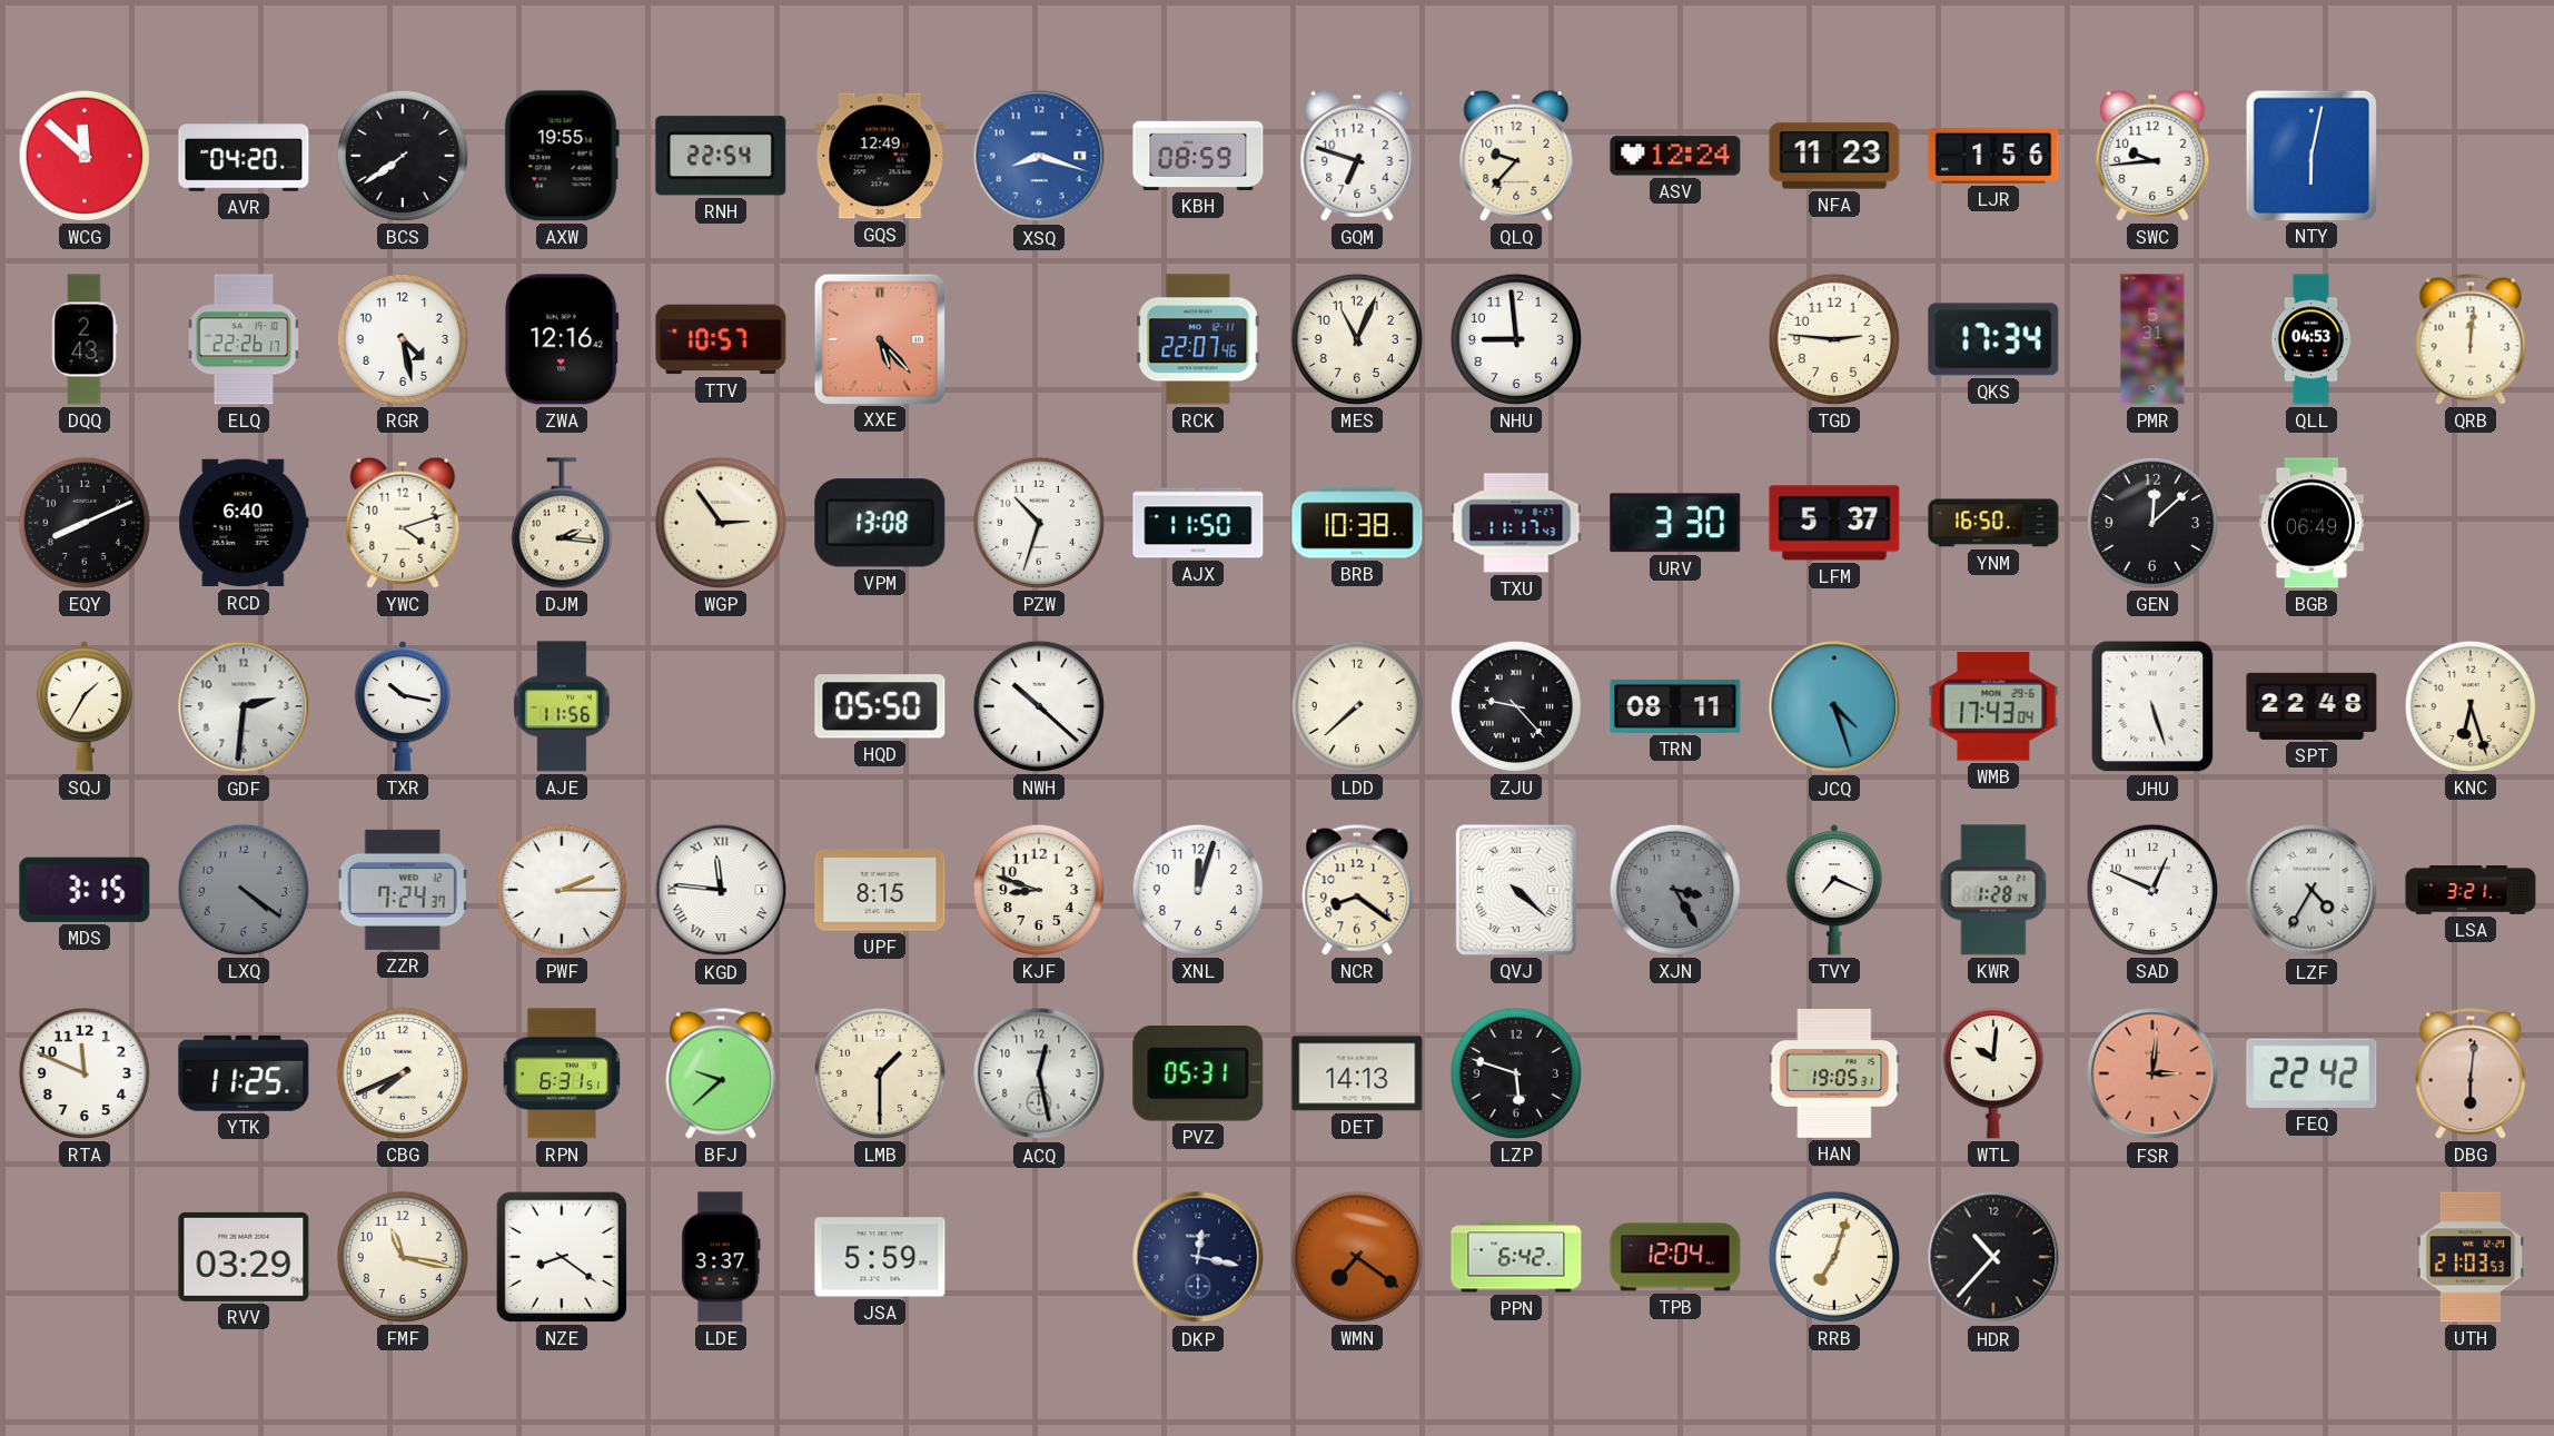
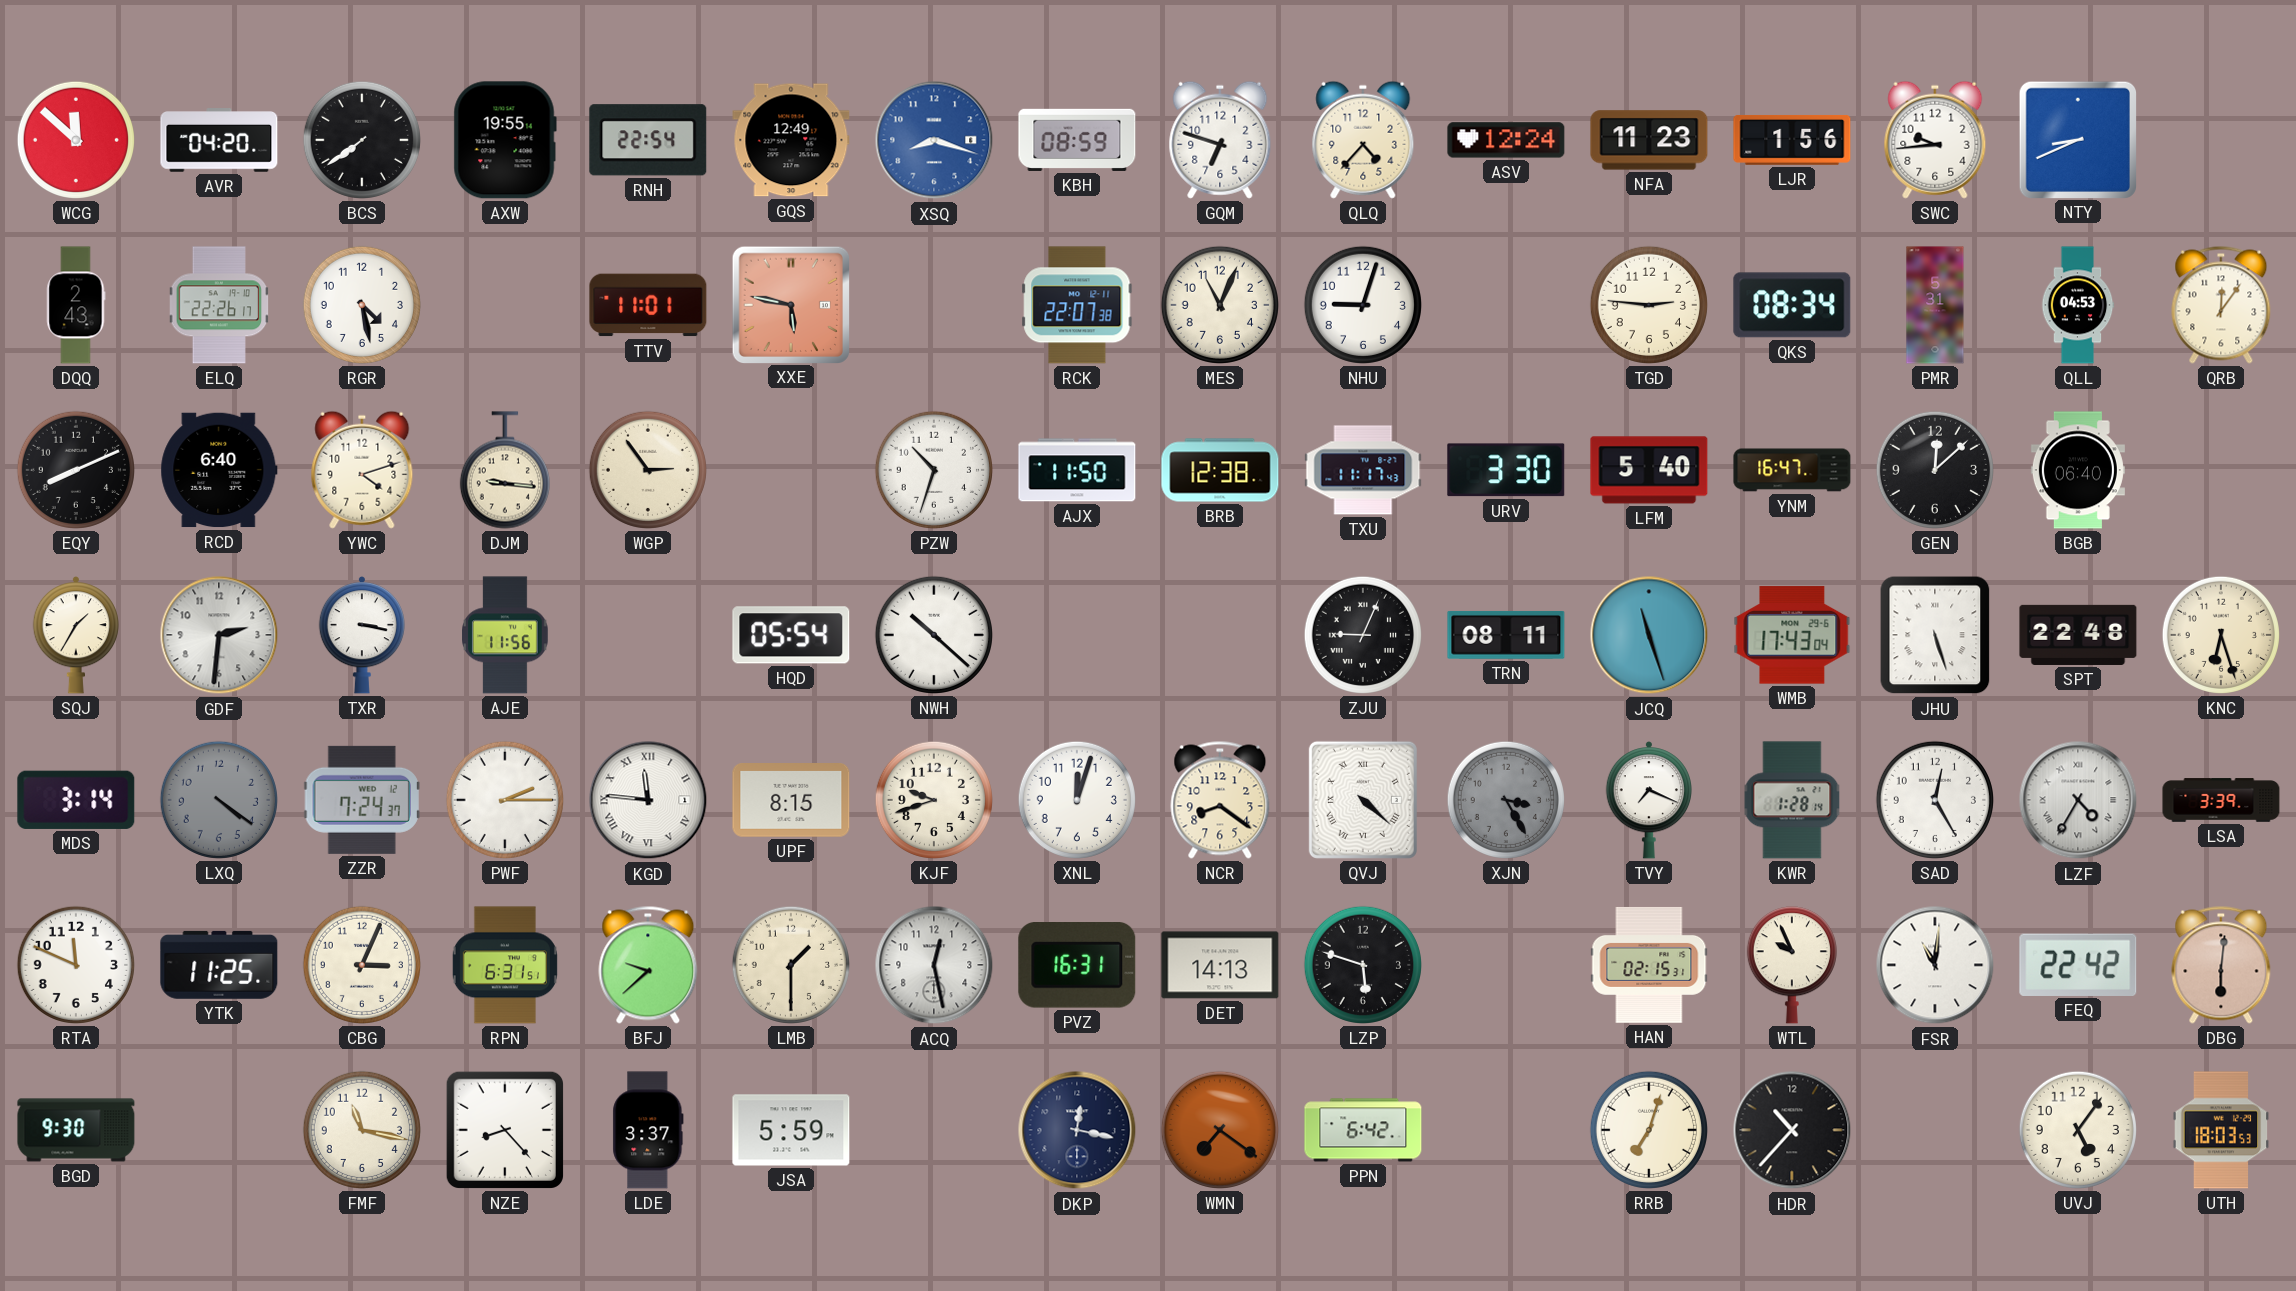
QLQ: 9:37 -> 4:37 (1363, 140)
NTY: 6:02 -> 8:41 (2077, 139)
ZWA: 12:16 -> none (562, 339)
TTV: 10:57 -> 11:01 (648, 305)
XXE: 5:23 -> 5:47 (790, 304)
RCK: 22:07:46 -> 22:07:38 (1077, 305)
NHU: 8:59 -> 9:03 (1363, 305)
QKS: 17:34 -> 08:34 (1792, 305)
QRB: 12:01 -> 12:06 (2221, 305)
DJM: 2:16 -> 9:16 (505, 470)
VPM: 13:08 -> none (880, 523)
BRB: 10:38 -> 12:38 (1220, 470)
LFM: 5:37 -> 5:40 (1649, 470)
YNM: 16:50 -> 16:47 (1792, 470)
BGB: 06:49 -> 06:40 (2078, 470)
TXR: 10:17 -> 3:17 (361, 635)
HQD: 05:50 -> 05:54 (791, 635)
LDD: 7:38 -> none (1357, 706)
ZJU: 9:23 -> 9:04 (1363, 635)
JCQ: 4:27 -> 11:27 (1649, 635)
MDS: 3:15 -> 3:14 (76, 800)
KJF: 8:48 -> 9:42 (934, 800)
SAD: 12:49 -> 12:25 (1935, 800)
LSA: 3:21 -> 3:39 (2221, 800)
CBG: 7:41 -> 3:04 (362, 965)
PVZ: 05:31 -> 16:31 (1077, 966)
HAN: 19:05 -> 02:15 (1649, 965)
WTL: 10:01 -> 9:56 (1792, 965)
FSR: 3:01 -> 11:01 (1935, 965)
FSR dial: salmon -> white (1935, 965)
BGD: none -> 9:30 (76, 1130)
RVV: 03:29 -> none (244, 1257)
NZE: 8:21 -> 8:23 (505, 1130)
TPB: 12:04 -> none (1675, 1257)
UVJ: none -> 5:06 (2078, 1130)
UTH: 21:03 -> 18:03 (2221, 1130)
